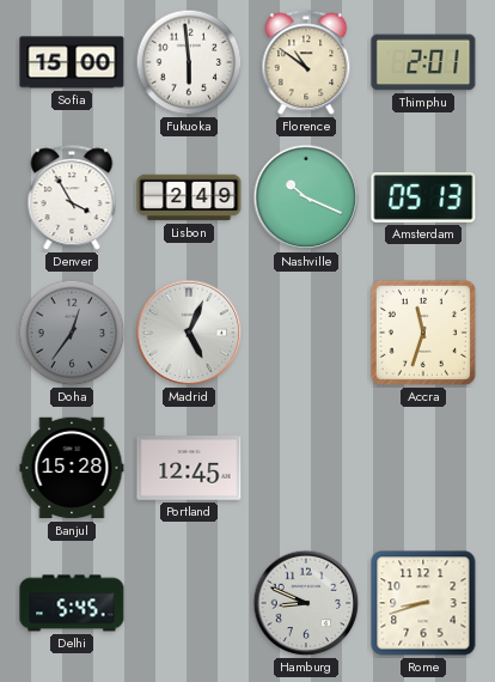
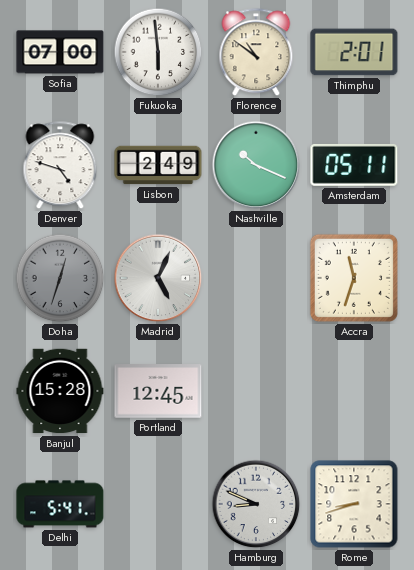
Sofia: 15:00 -> 07:00 (60, 52)
Denver: 3:55 -> 4:48 (60, 166)
Amsterdam: 05:13 -> 05:11 (354, 165)
Doha: 12:36 -> 12:33 (60, 278)
Delhi: 5:45 -> 5:41 (60, 504)
